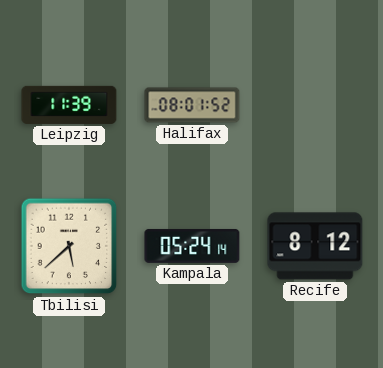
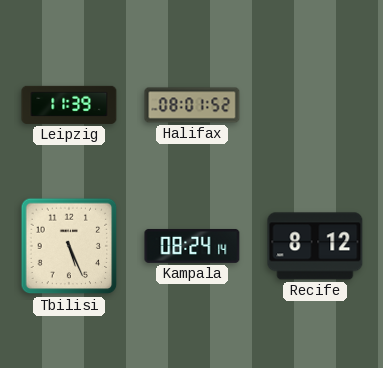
Tbilisi: 5:38 -> 5:26 (69, 246)
Kampala: 05:24 -> 08:24 (192, 246)
